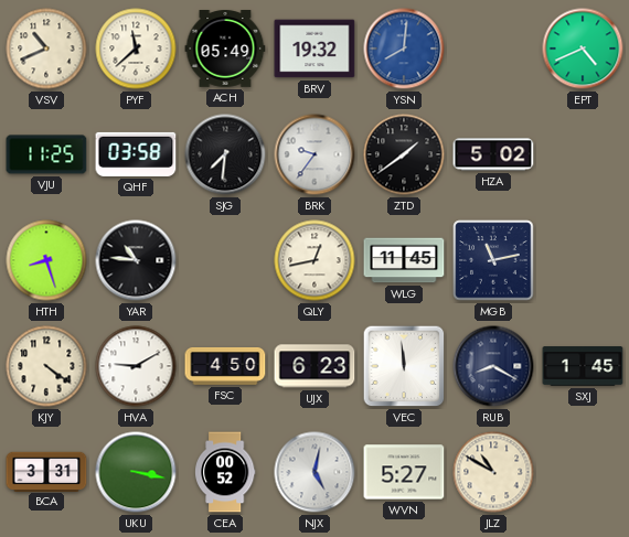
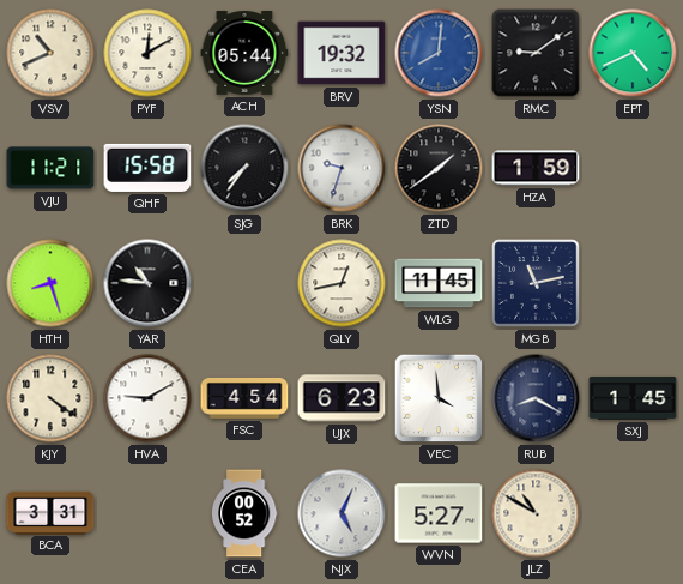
PYF: 11:38 -> 12:10 (147, 53)
ACH: 05:49 -> 05:44 (244, 54)
RMC: none -> 9:09 (536, 53)
VJU: 11:25 -> 11:21 (50, 168)
QHF: 03:58 -> 15:58 (147, 168)
SJG: 7:31 -> 7:36 (244, 168)
BRK: 9:36 -> 9:33 (341, 168)
HZA: 5:02 -> 1:59 (536, 168)
FSC: 4:50 -> 4:54 (244, 398)
VEC: 11:59 -> 3:59 (439, 398)
UKU: 3:17 -> none (136, 472)
NJX: 5:02 -> 5:04 (341, 513)
